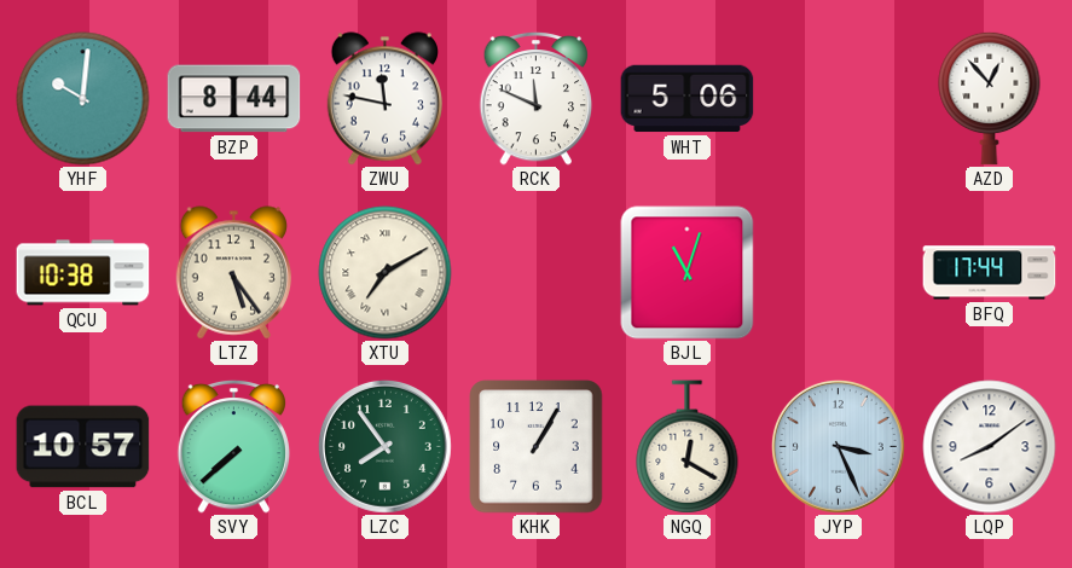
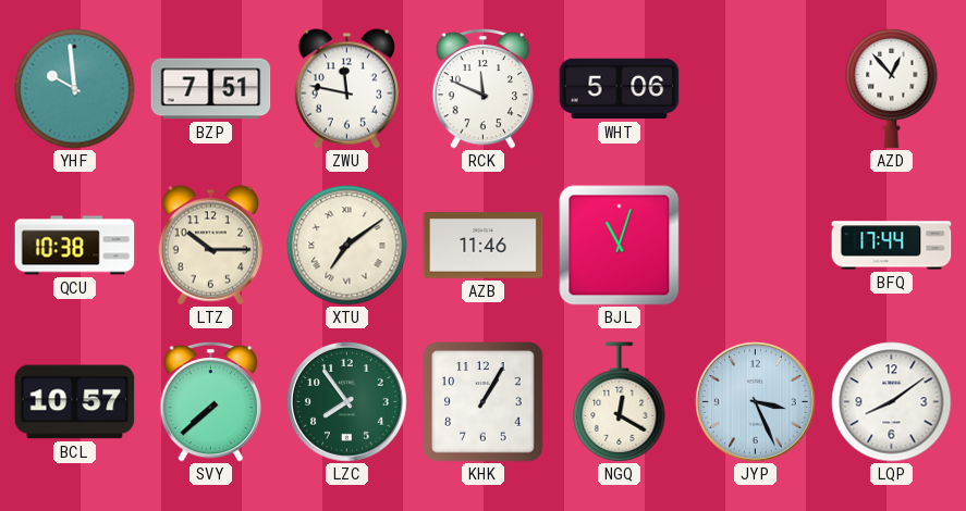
YHF: 10:01 -> 9:59 (75, 89)
BZP: 8:44 -> 7:51 (211, 89)
LTZ: 5:24 -> 10:15 (210, 246)
XTU: 7:10 -> 7:09 (347, 246)
AZB: none -> 11:46 (484, 246)
